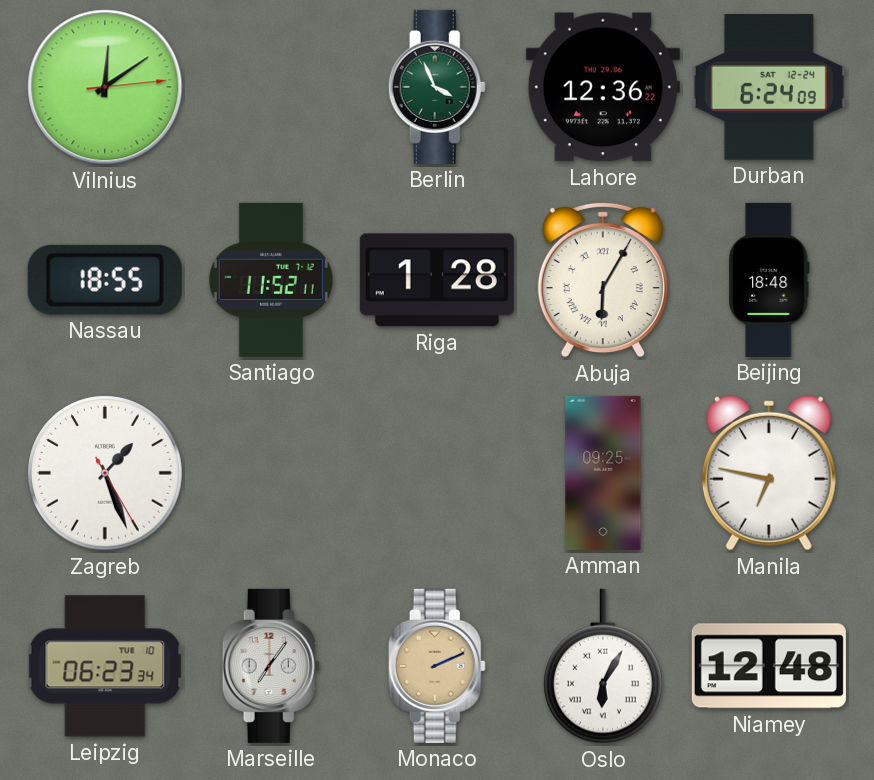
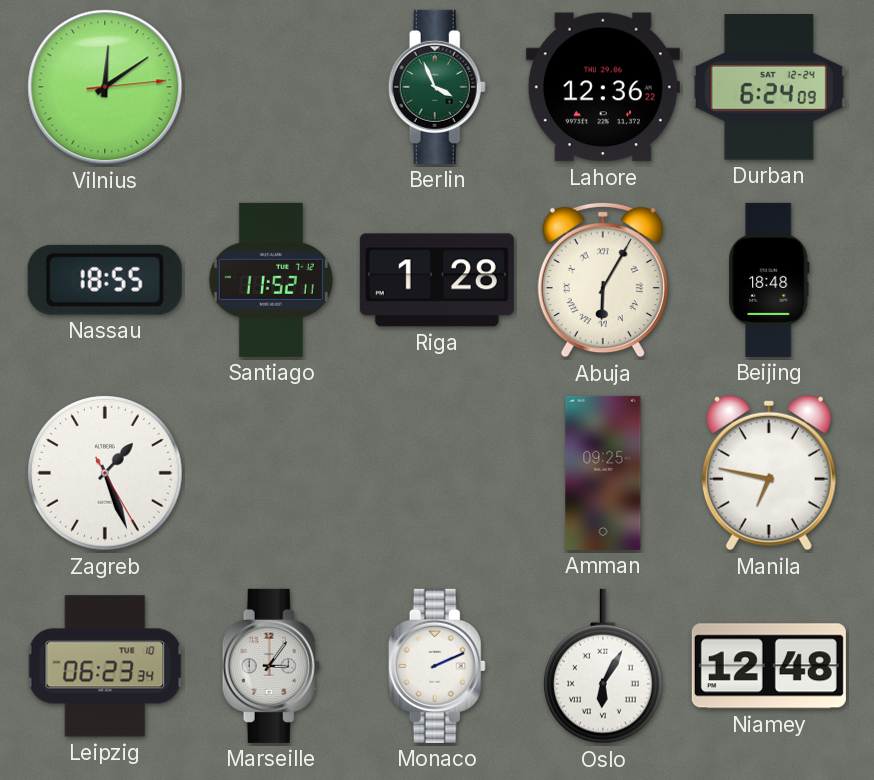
Marseille: 7:06 -> 3:06 (271, 666)
Monaco dial: champagne -> white (437, 666)
